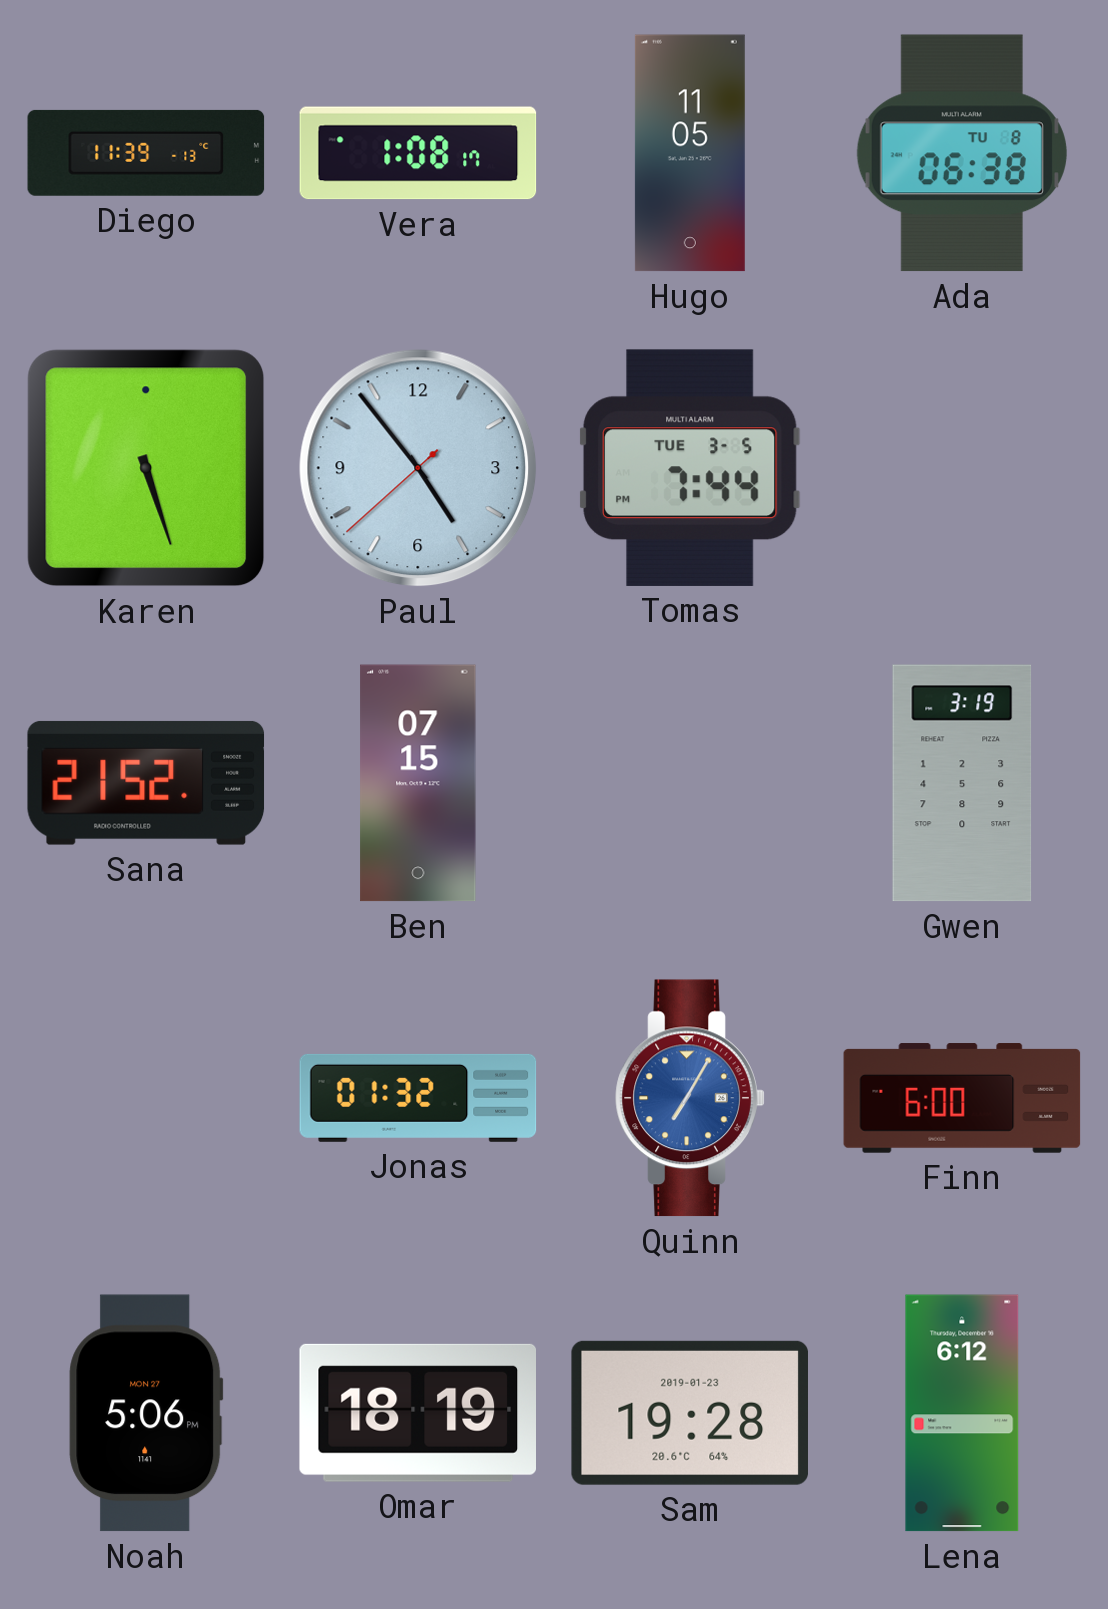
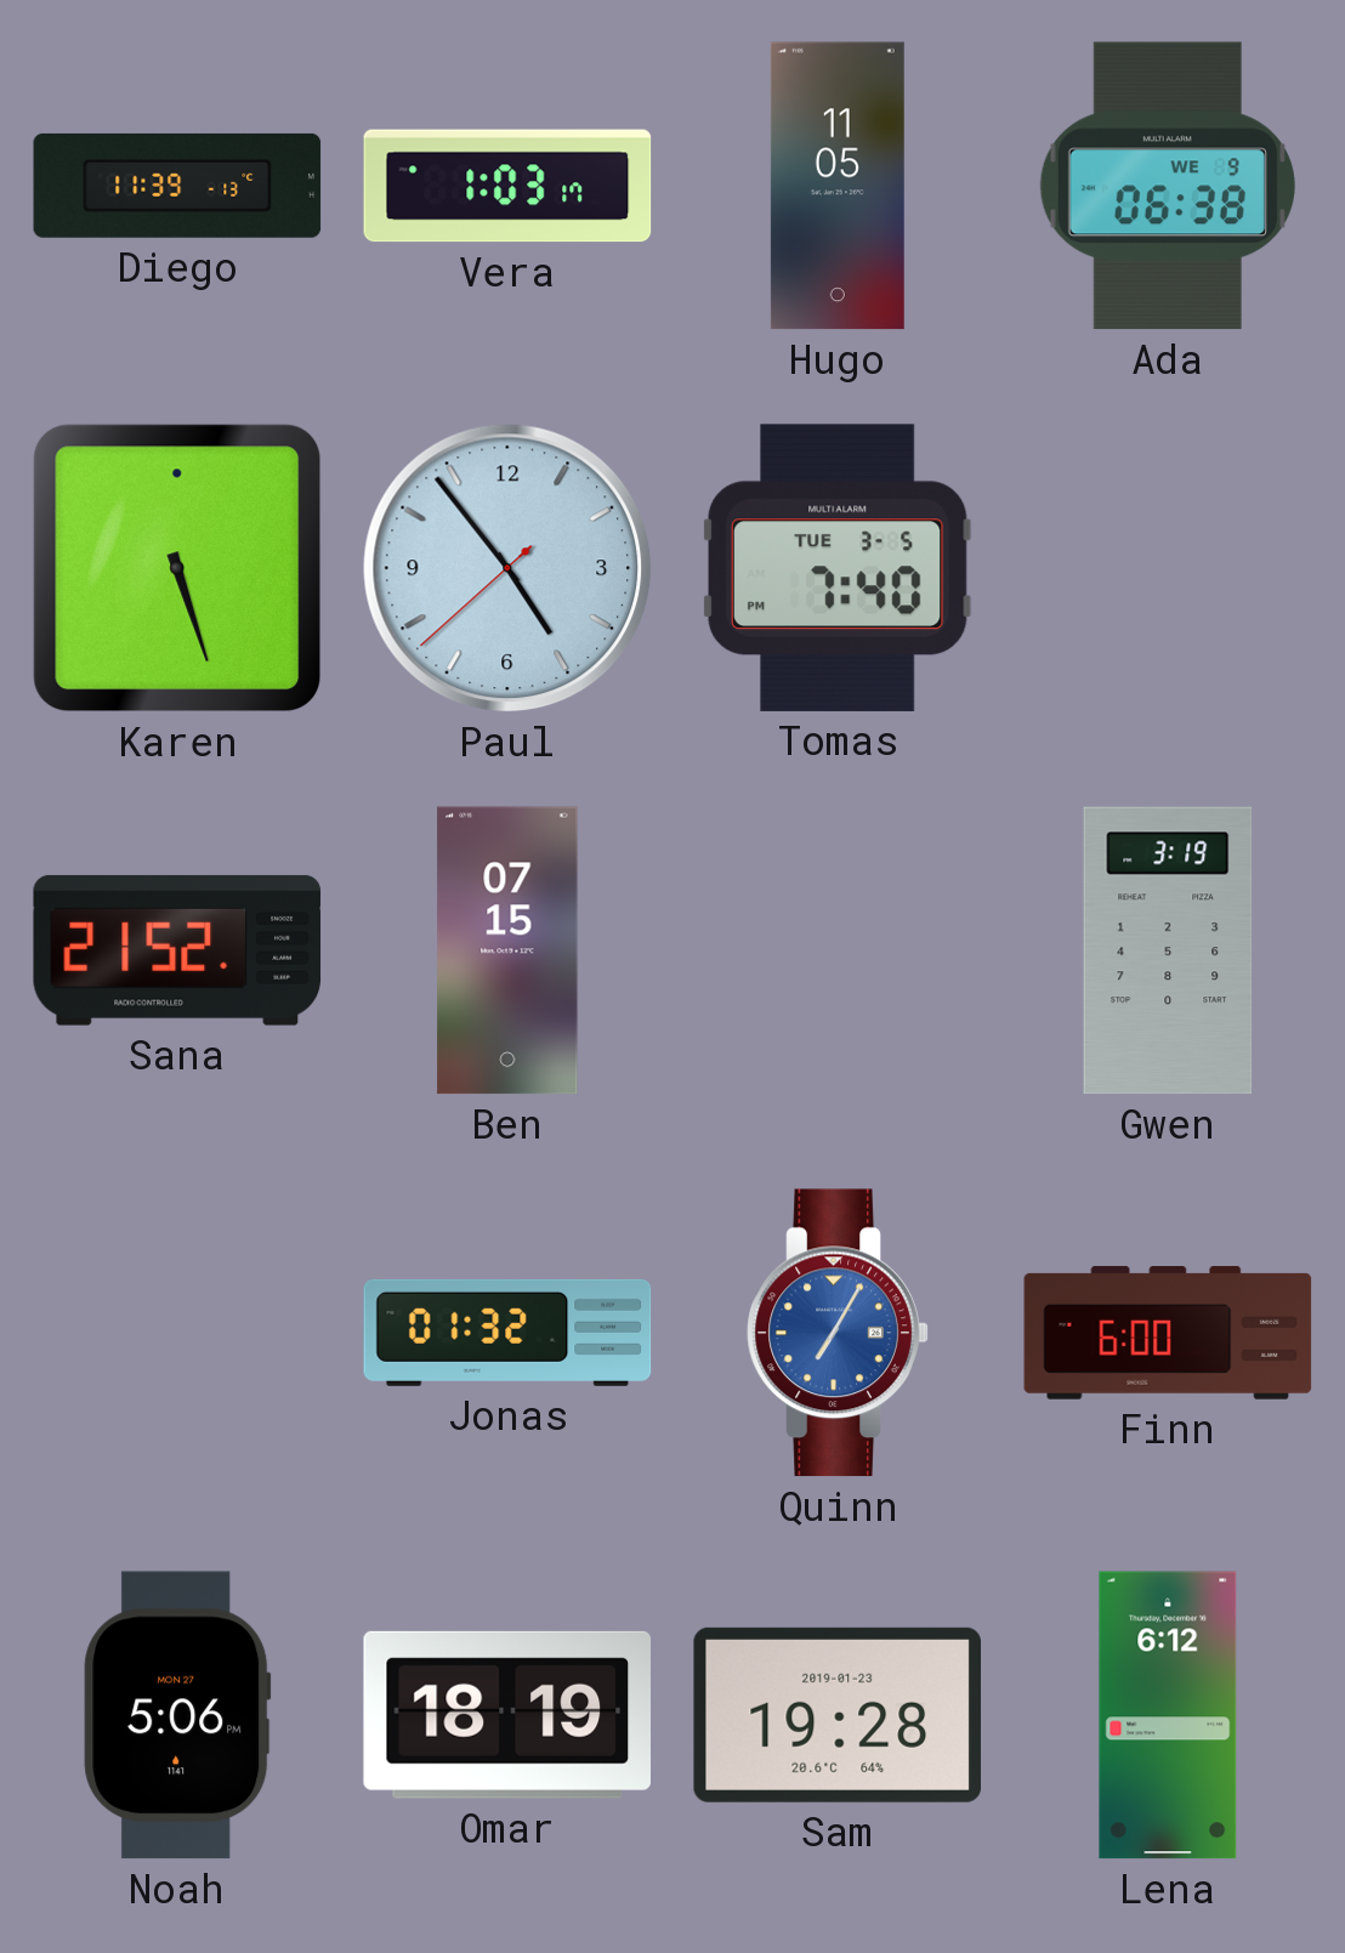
Vera: 1:08 -> 1:03 (507, 186)
Ada date: TU 8 -> WE 9 (1168, 186)
Tomas: 7:44 -> 7:40 (838, 568)
